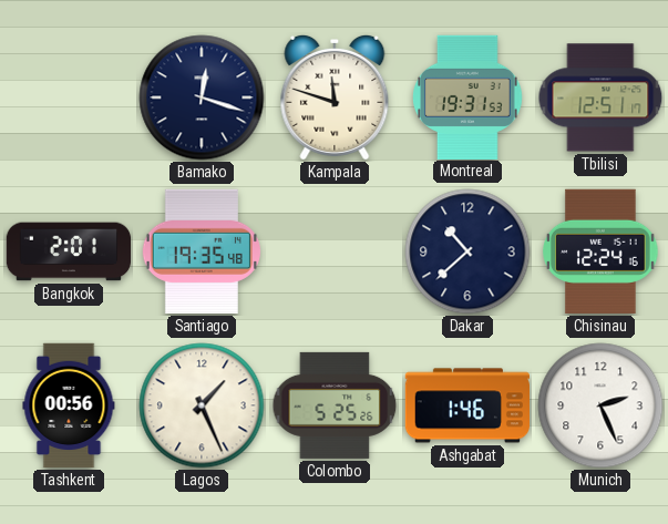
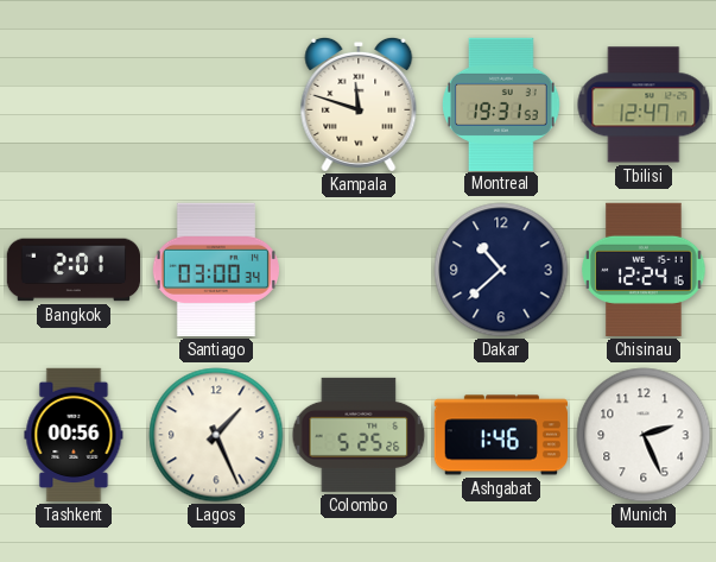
Bamako: 12:18 -> none (202, 97)
Tbilisi: 12:51 -> 12:47 (644, 105)
Santiago: 19:35 -> 03:00 (216, 270)
